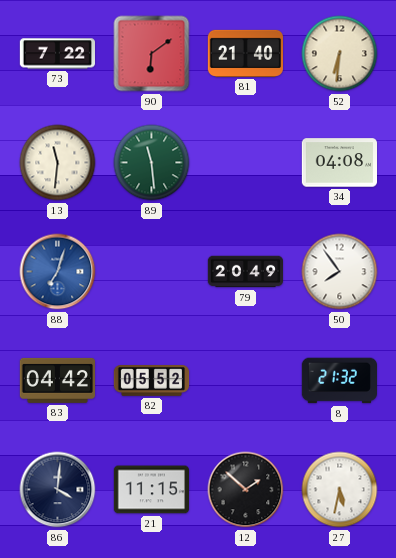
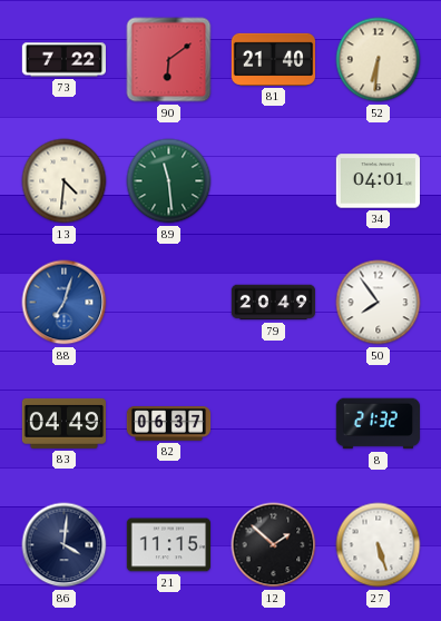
13: 11:31 -> 4:31 (65, 181)
34: 04:08 -> 04:01 (378, 181)
83: 04:42 -> 04:49 (63, 423)
82: 05:52 -> 06:37 (169, 424)
27: 5:32 -> 5:27 (379, 545)
